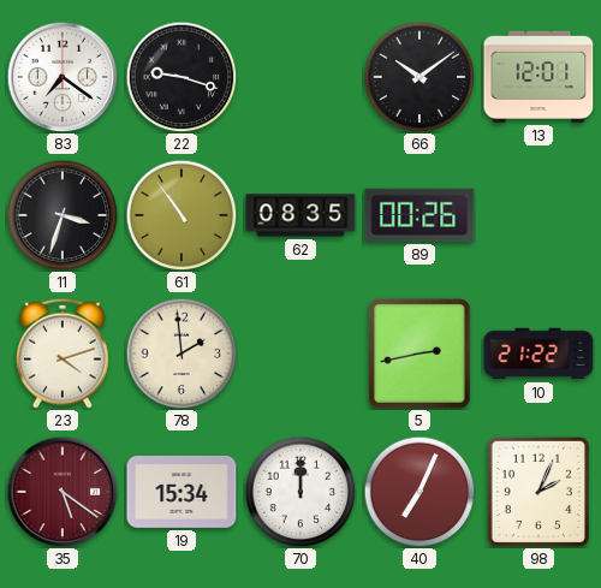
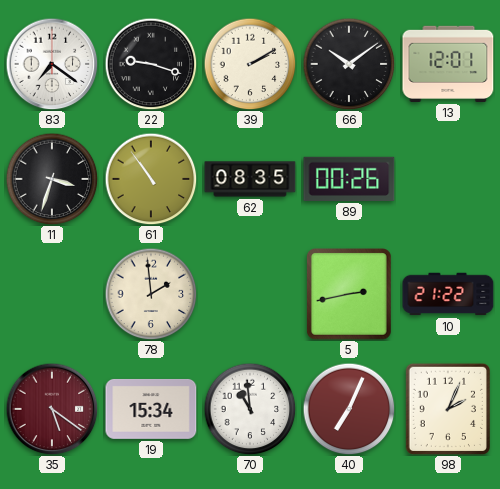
39: none -> 2:10 (250, 64)
23: 4:12 -> none (64, 354)
70: 12:00 -> 10:59 (250, 409)
